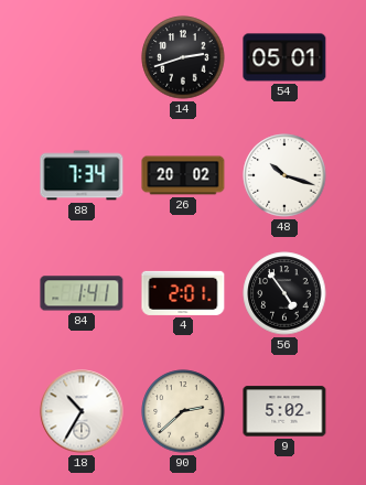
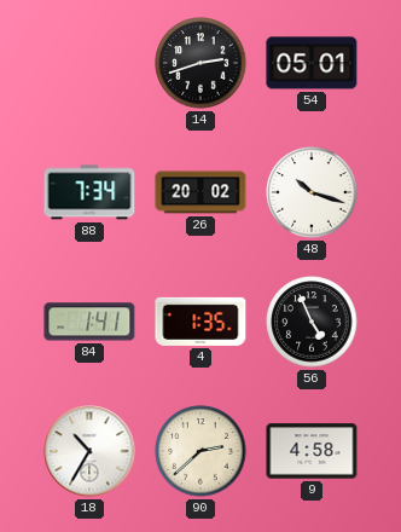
4: 2:01 -> 1:35 (200, 322)
56: 4:54 -> 4:56 (312, 322)
9: 5:02 -> 4:58 (312, 451)
